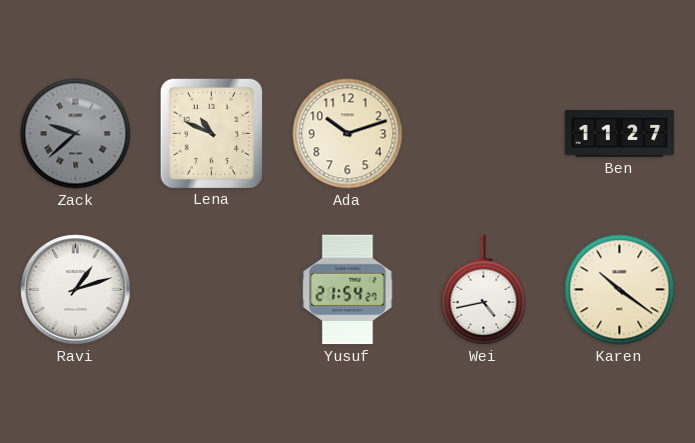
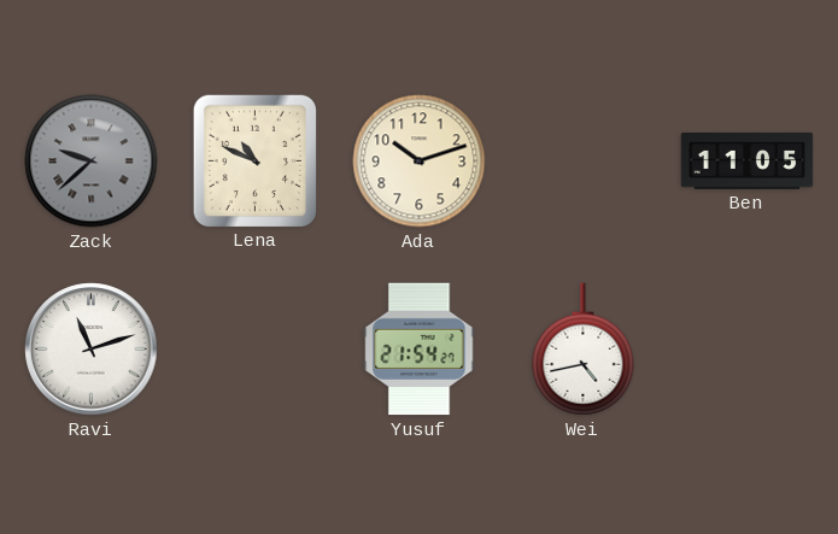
Ben: 11:27 -> 11:05 (748, 162)
Ravi: 1:12 -> 11:12 (92, 350)
Karen: 10:21 -> none (620, 290)
